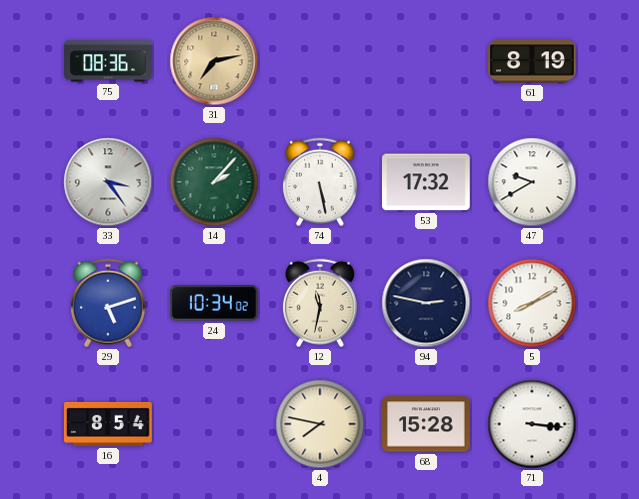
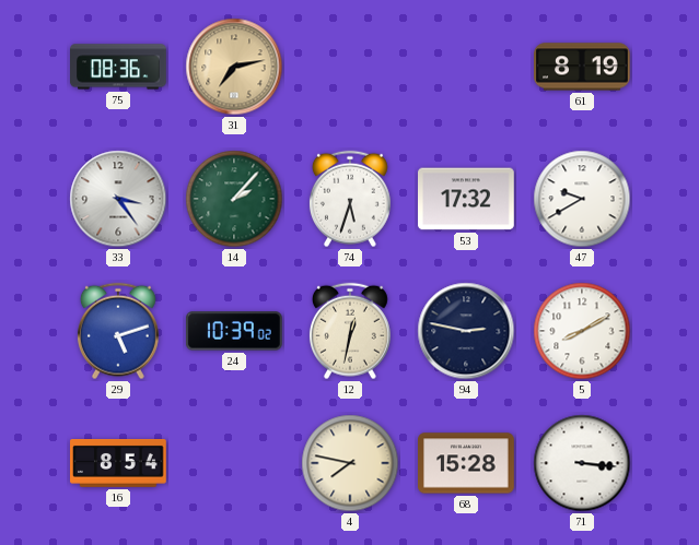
74: 5:28 -> 5:33 (350, 199)
24: 10:34 -> 10:39 (234, 331)
12: 11:32 -> 12:32 (350, 331)
